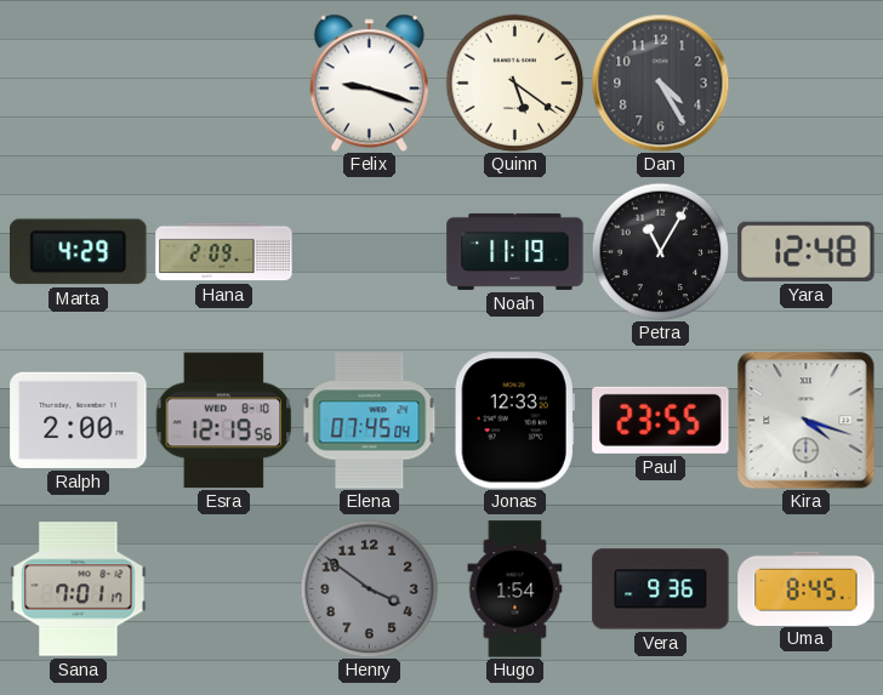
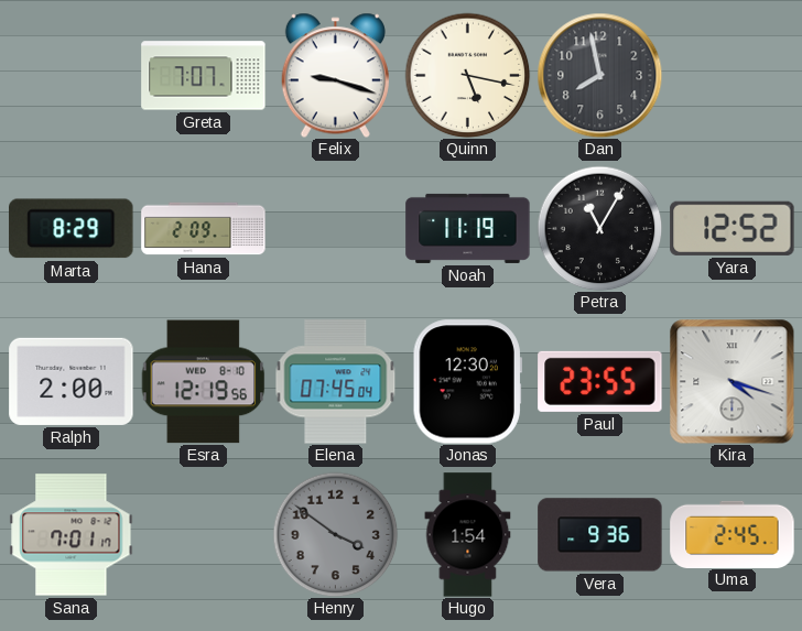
Greta: none -> 7:07 (204, 76)
Quinn: 5:21 -> 5:17 (467, 75)
Dan: 4:25 -> 7:58 (599, 75)
Marta: 4:29 -> 8:29 (72, 229)
Yara: 12:48 -> 12:52 (733, 228)
Jonas: 12:33 -> 12:30 (467, 382)
Uma: 8:45 -> 2:45 (733, 534)
